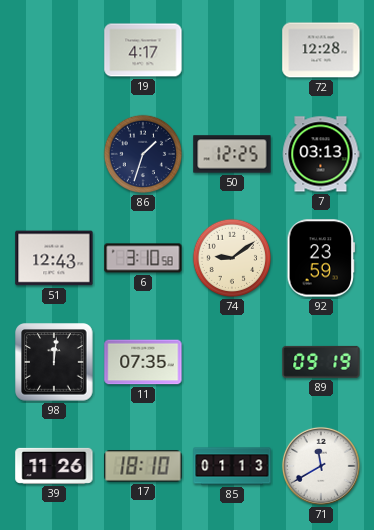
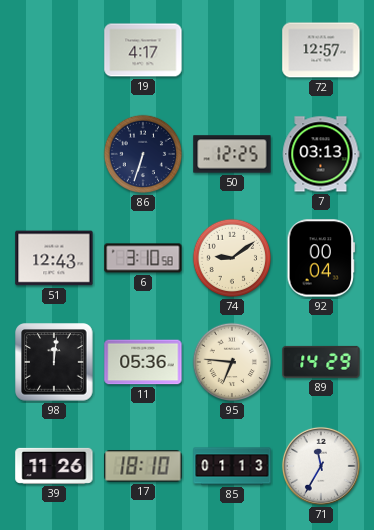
72: 12:28 -> 12:57 (321, 50)
86: 1:33 -> 6:33 (143, 154)
92: 23:59 -> 00:04 (321, 258)
11: 07:35 -> 05:36 (143, 362)
95: none -> 6:46 (232, 362)
89: 09:19 -> 14:29 (321, 362)
71: 11:40 -> 11:35 (321, 466)
